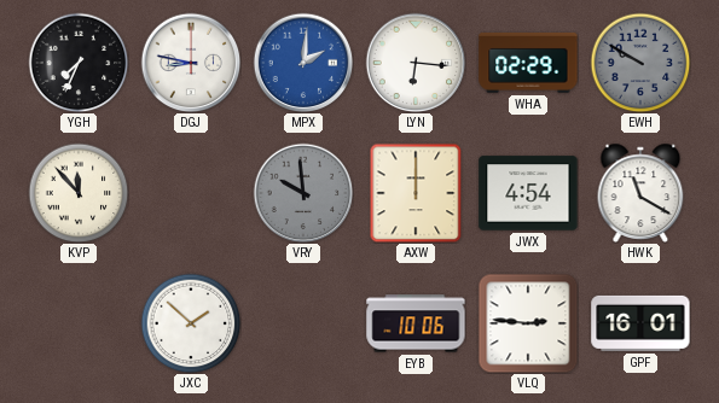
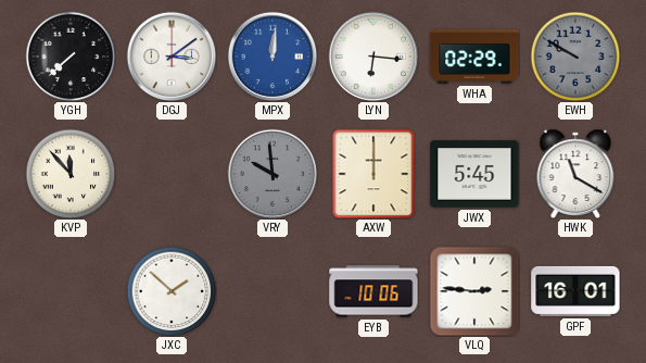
YGH: 7:34 -> 7:38 (71, 57)
DGJ: 8:47 -> 3:09 (172, 57)
MPX: 2:01 -> 12:01 (273, 57)
JWX: 4:54 -> 5:45 (474, 174)
